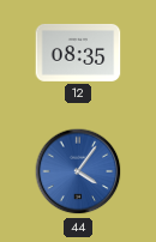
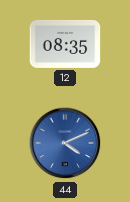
44: 4:06 -> 4:11 (65, 143)
